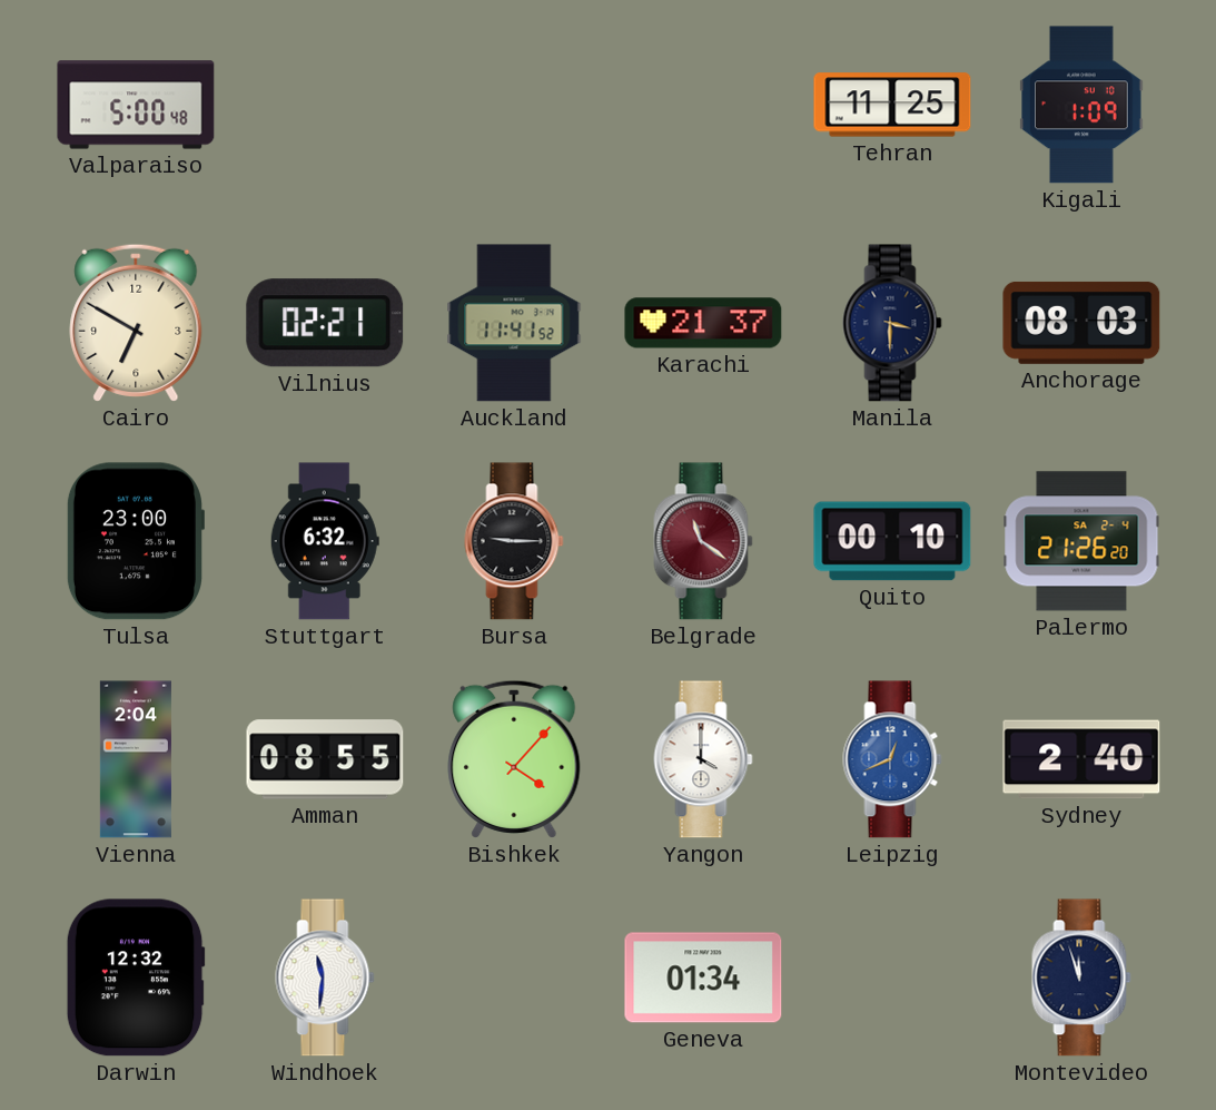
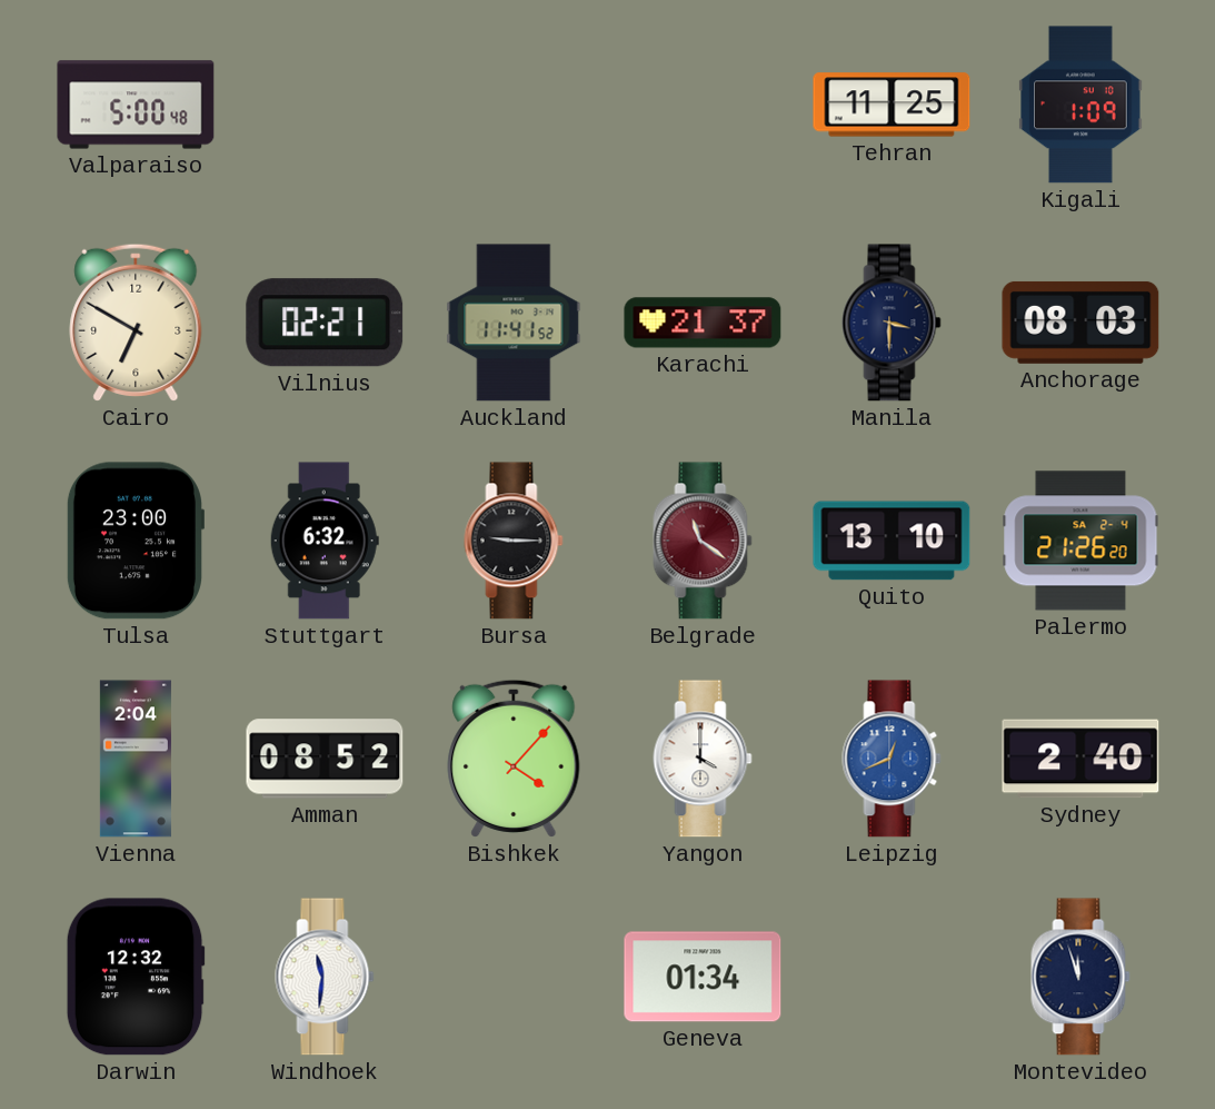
Quito: 00:10 -> 13:10 (892, 541)
Amman: 08:55 -> 08:52 (325, 759)
